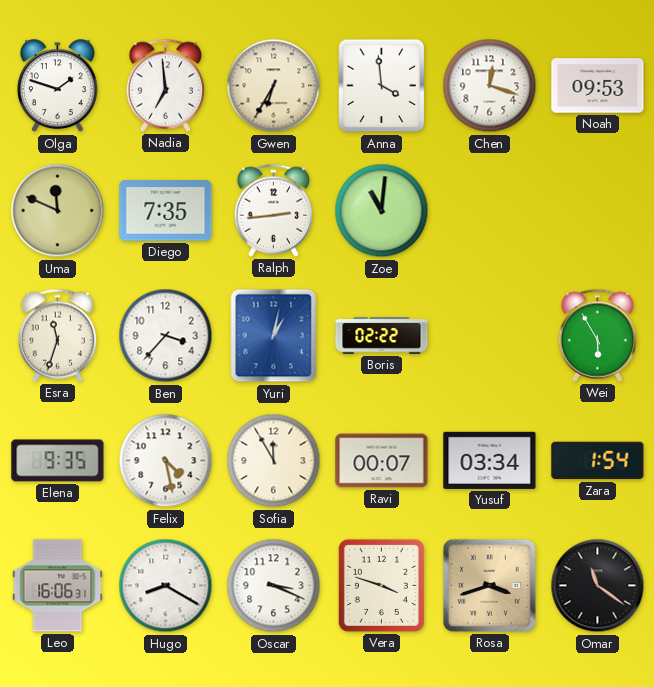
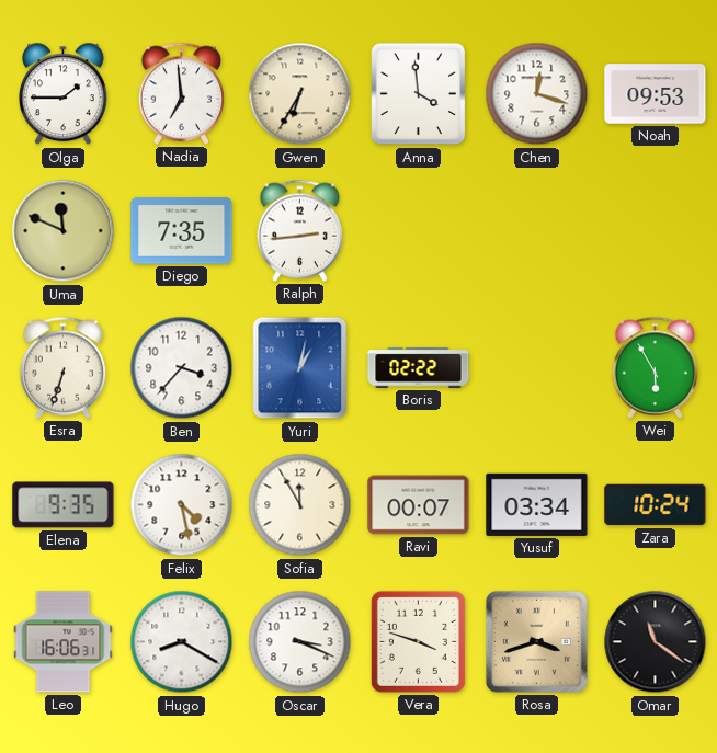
Olga: 1:48 -> 1:45 (62, 94)
Zoe: 11:01 -> none (382, 211)
Esra: 11:33 -> 6:33 (64, 367)
Zara: 1:54 -> 10:24 (656, 505)
